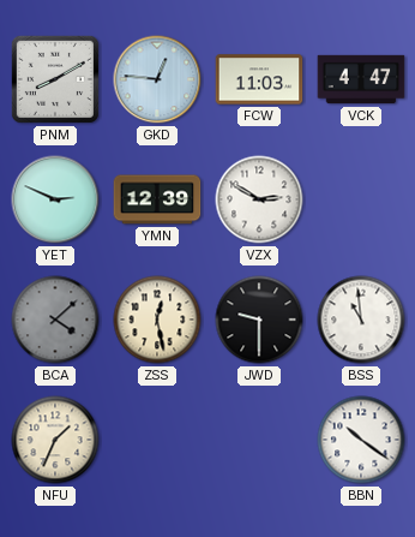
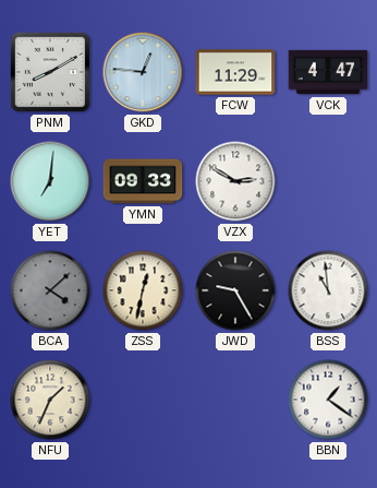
FCW: 11:03 -> 11:29 (235, 72)
YET: 2:49 -> 7:01 (50, 181)
YMN: 12:39 -> 09:33 (143, 181)
ZSS: 12:28 -> 12:32 (143, 290)
JWD: 9:30 -> 9:25 (235, 290)
BBN: 10:21 -> 1:21 (328, 400)
